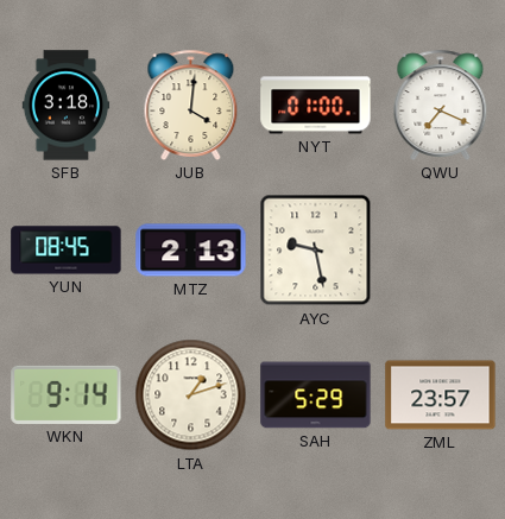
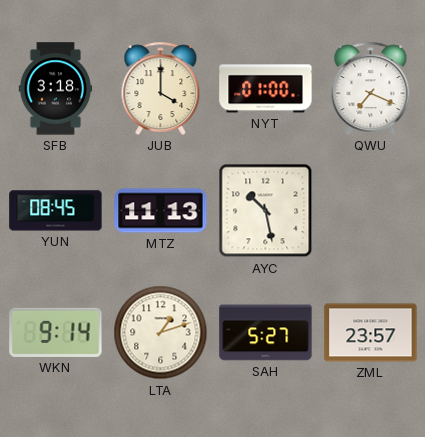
JUB: 4:01 -> 4:00 (161, 88)
MTZ: 2:13 -> 11:13 (161, 211)
AYC: 9:28 -> 10:28 (266, 211)
SAH: 5:29 -> 5:27 (266, 333)
